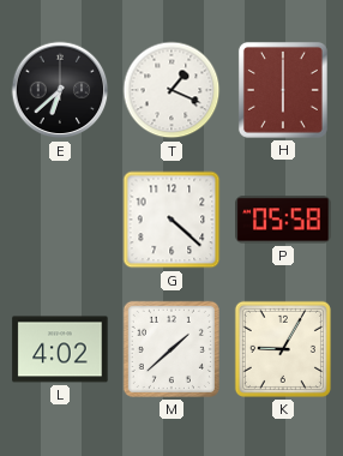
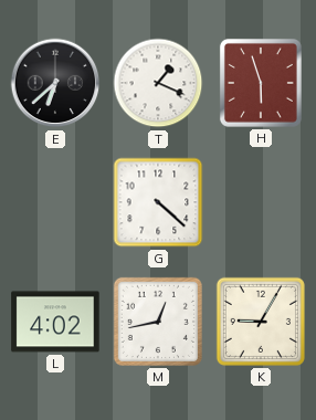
H: 6:00 -> 5:57 (261, 83)
P: 05:58 -> none (283, 220)
M: 1:38 -> 12:43 (158, 322)
